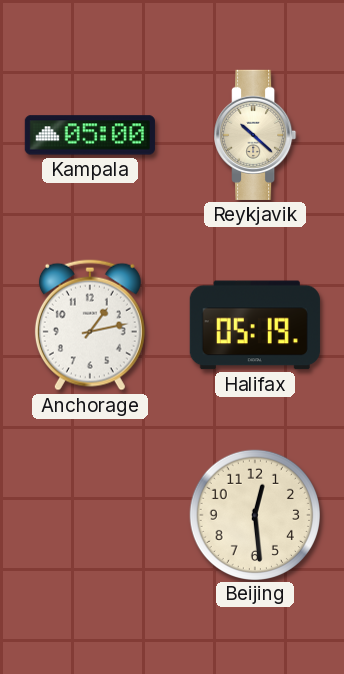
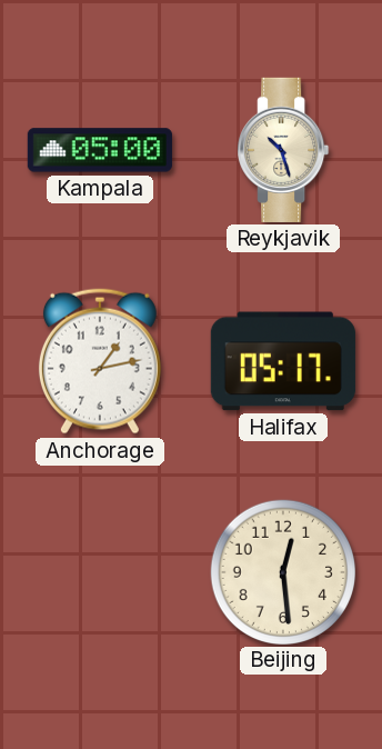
Reykjavik: 10:22 -> 10:27 (283, 150)
Halifax: 05:19 -> 05:17 (283, 361)
